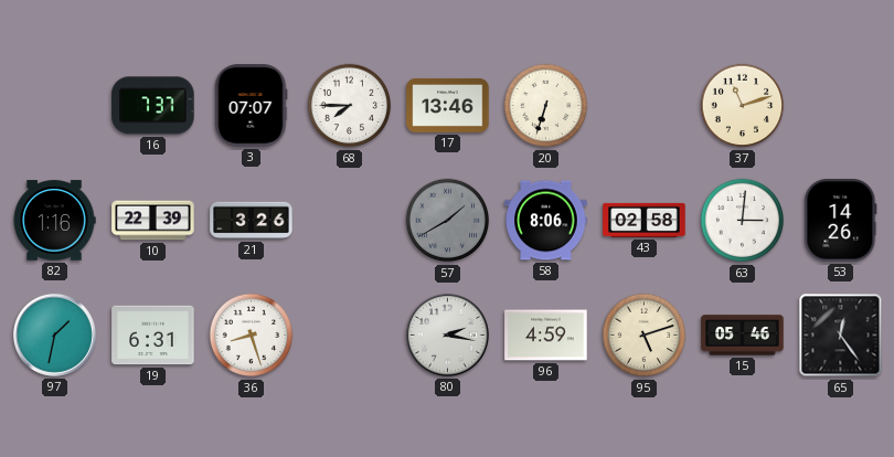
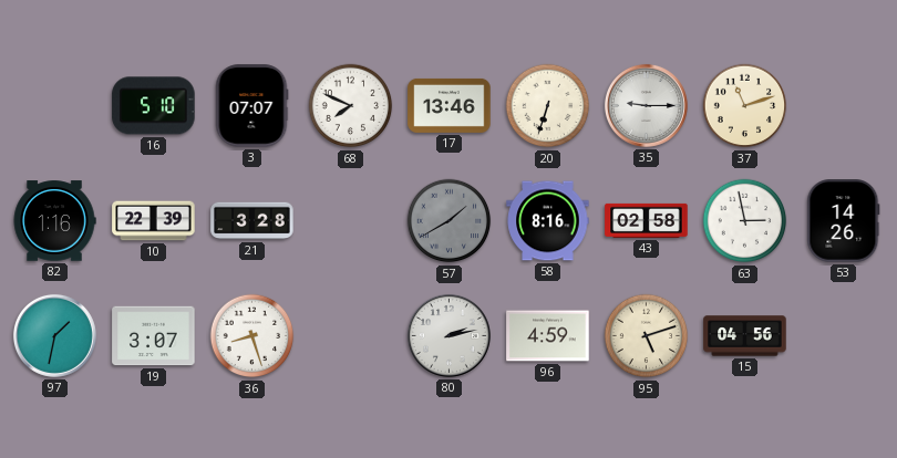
16: 7:37 -> 5:10 (154, 106)
68: 7:45 -> 7:49 (351, 106)
35: none -> 9:15 (646, 105)
21: 3:26 -> 3:28 (252, 221)
58: 8:06 -> 8:16 (548, 221)
63: 3:01 -> 2:58 (745, 221)
19: 6:31 -> 3:07 (154, 336)
80: 2:17 -> 2:13 (448, 335)
15: 05:46 -> 04:56 (745, 336)
65: 12:24 -> none (841, 336)
